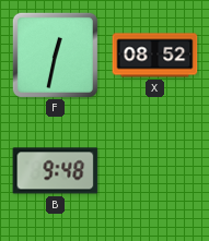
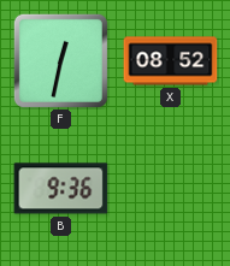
B: 9:48 -> 9:36 (61, 189)
